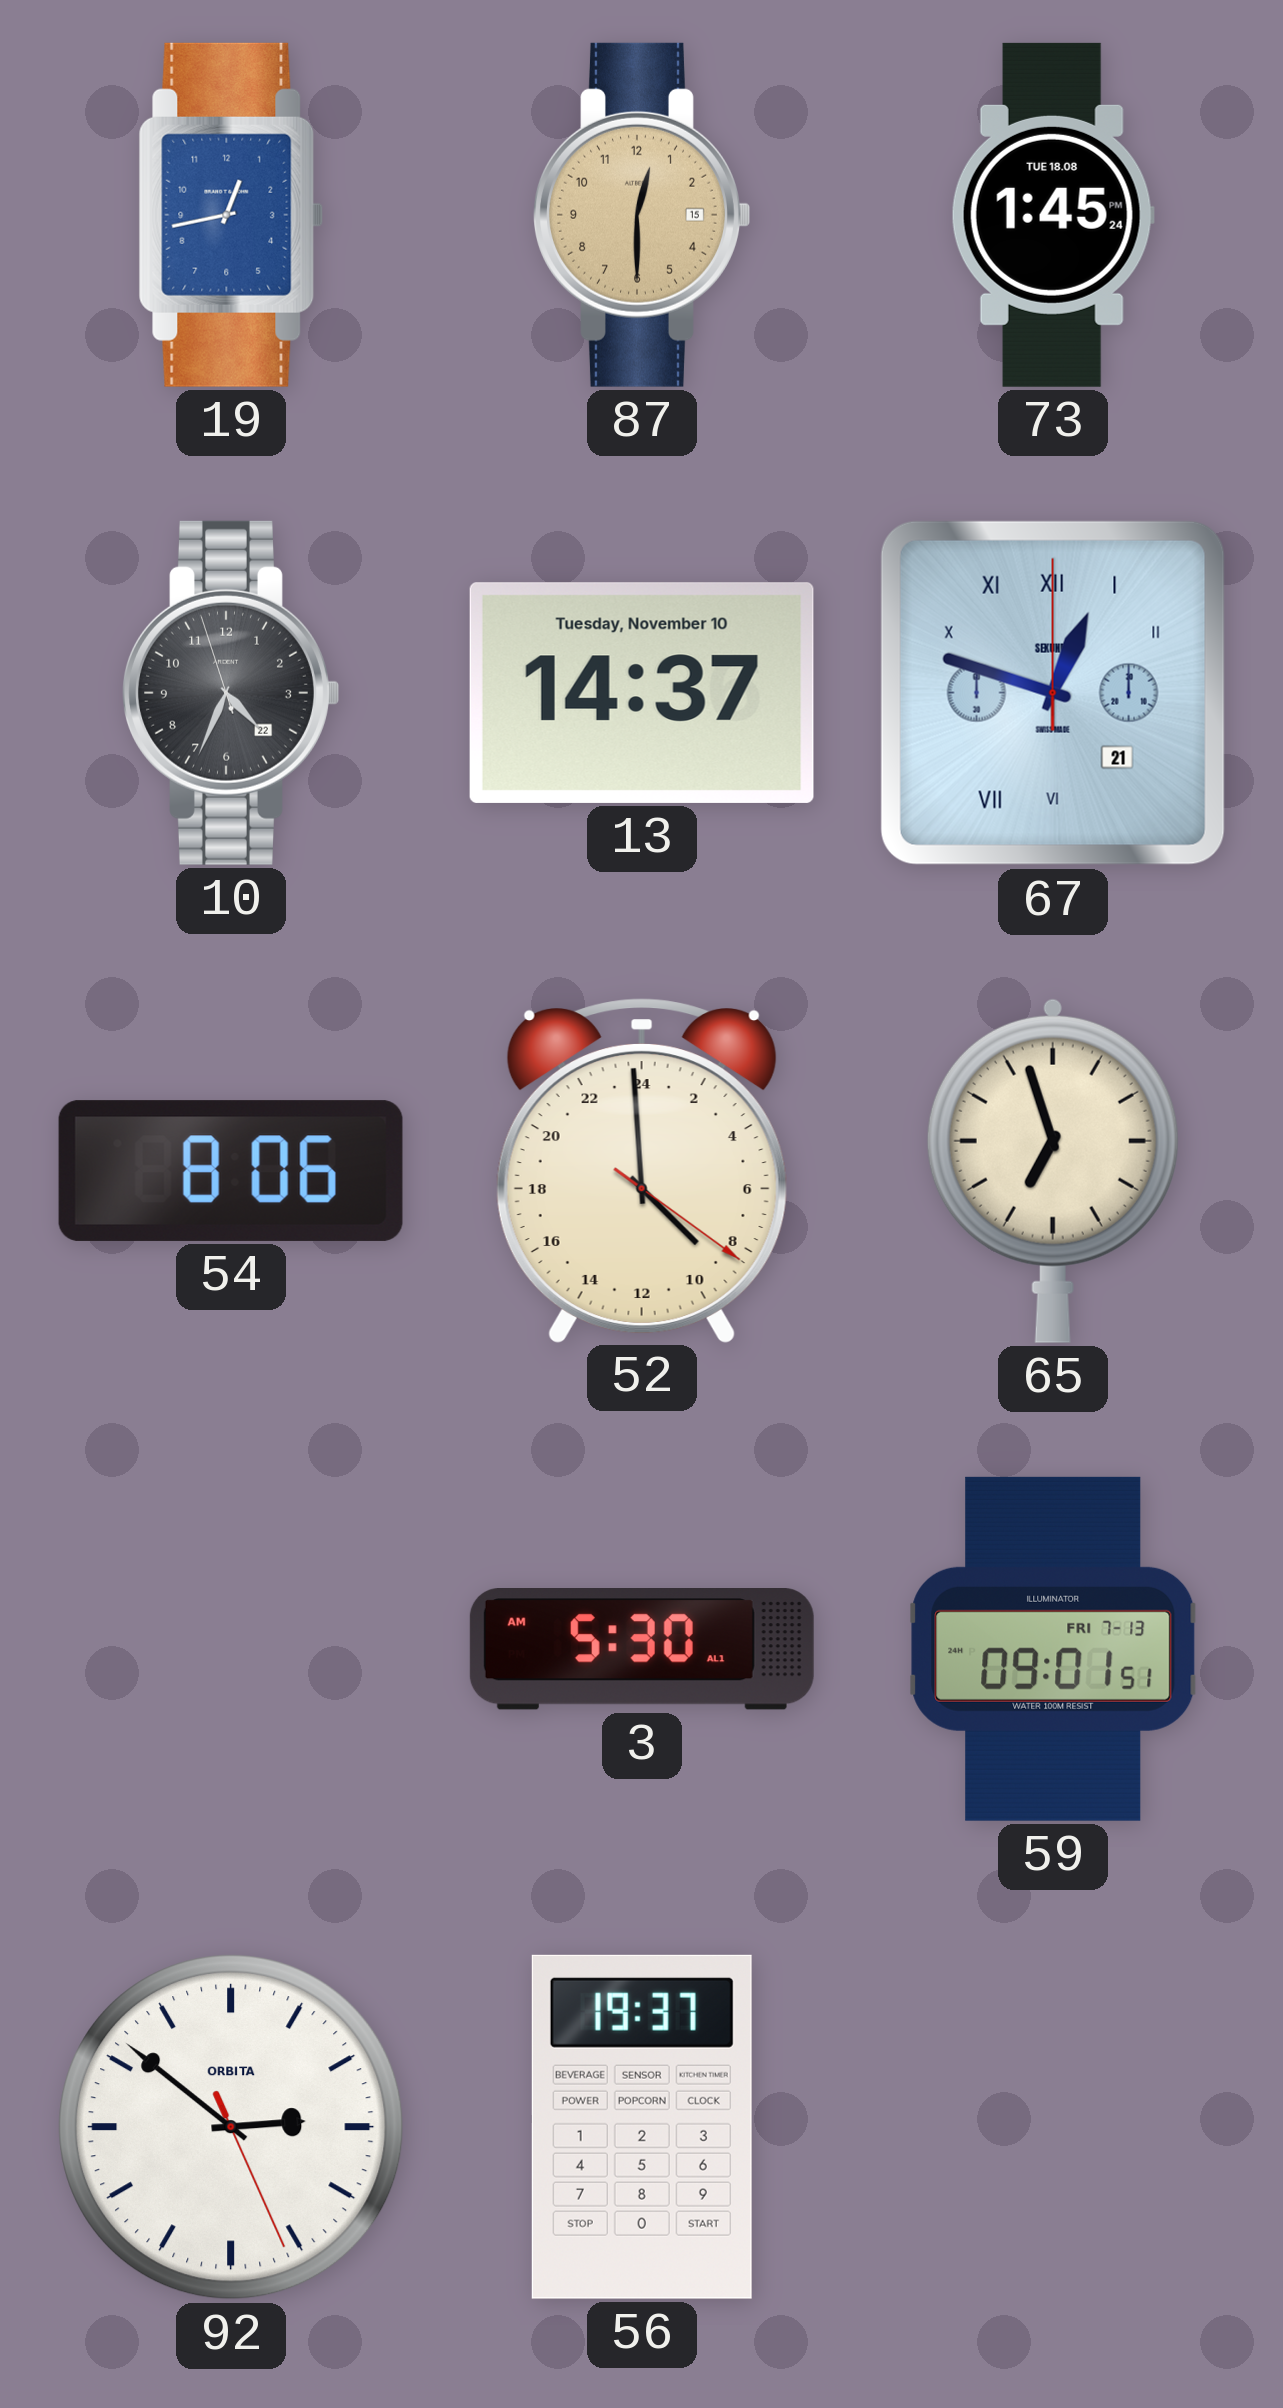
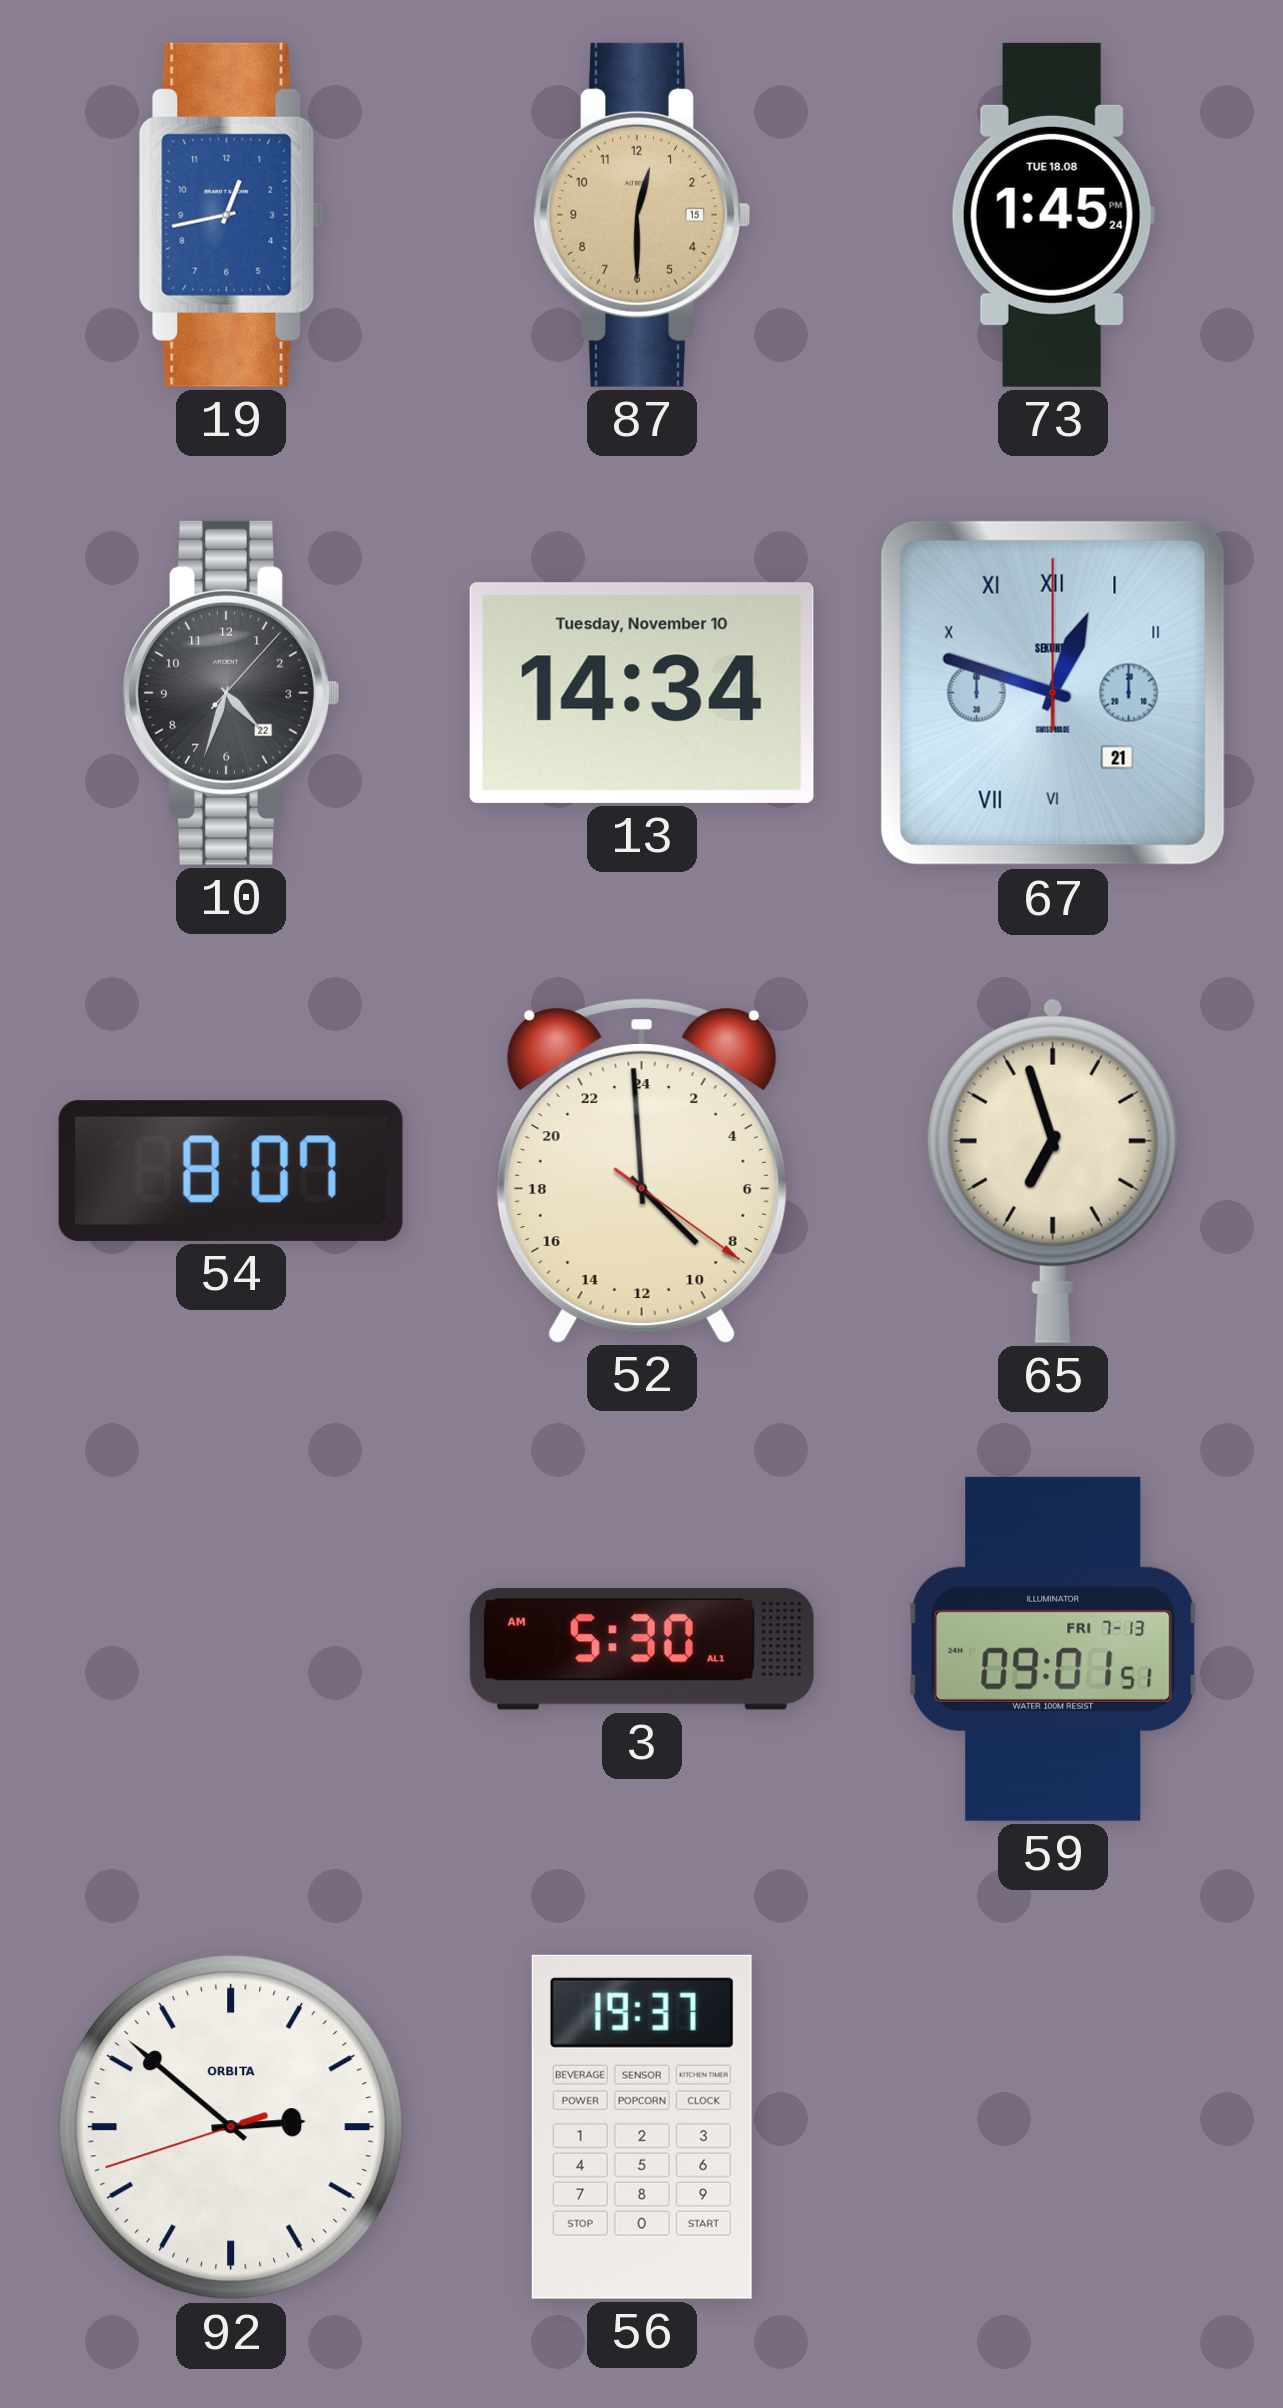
10: 4:33:57 -> 4:33:07 (231, 693)
13: 14:37 -> 14:34 (642, 693)
54: 8:06 -> 8:07 (231, 1171)
92: 2:51:26 -> 2:51:42 (231, 2127)
